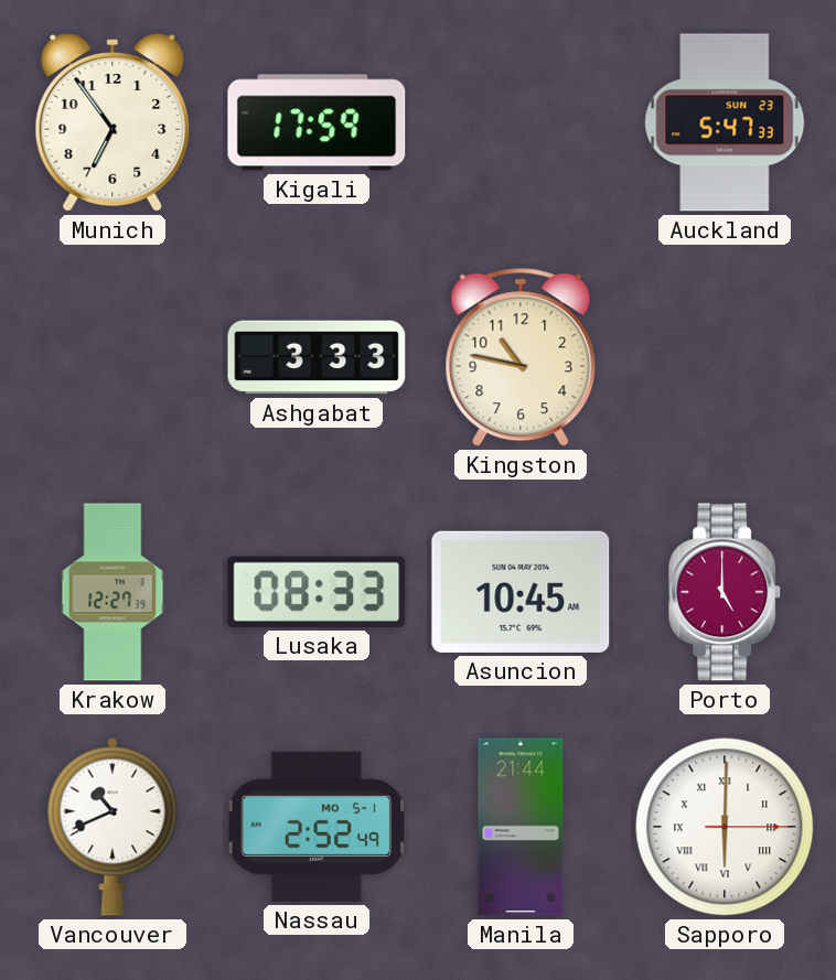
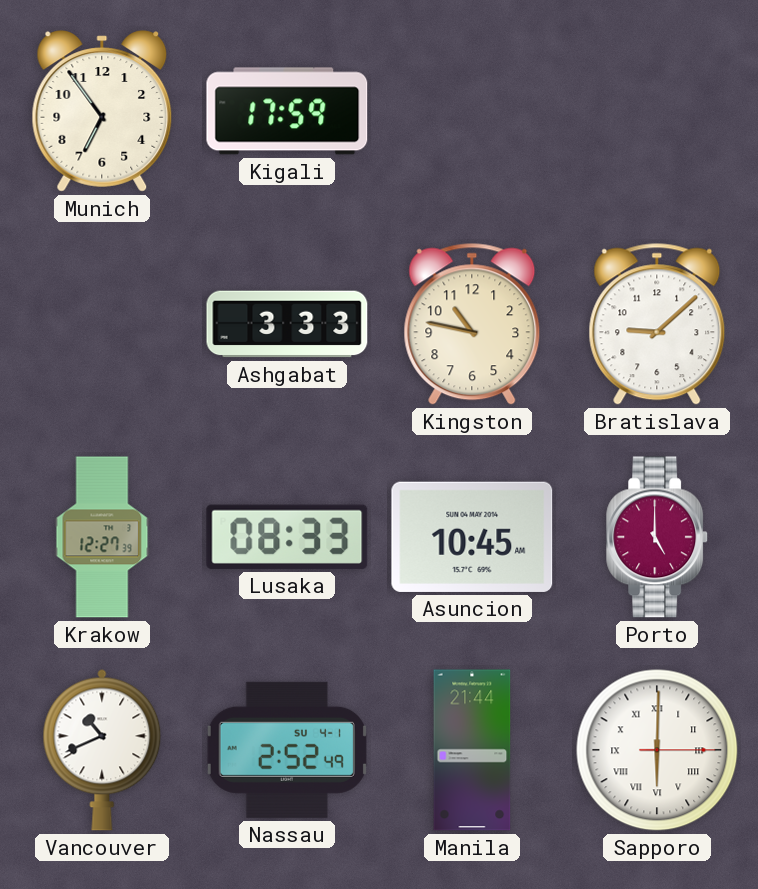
Auckland: 5:47 -> none (725, 122)
Bratislava: none -> 9:08 (657, 324)
Nassau date: MO 5-1 -> SU 4-1 (287, 750)
